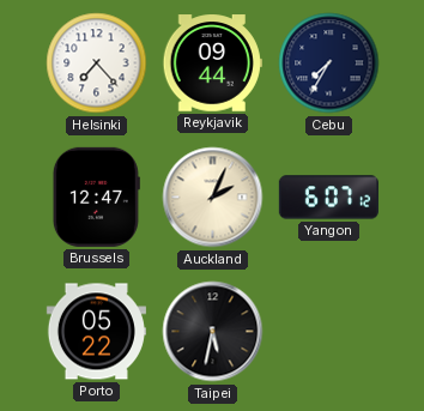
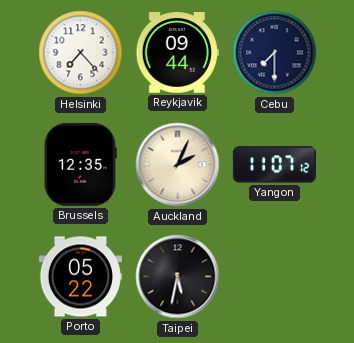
Cebu: 7:35 -> 7:30 (275, 53)
Brussels: 12:47 -> 12:35 (80, 164)
Yangon: 6:07 -> 11:07 (274, 165)
